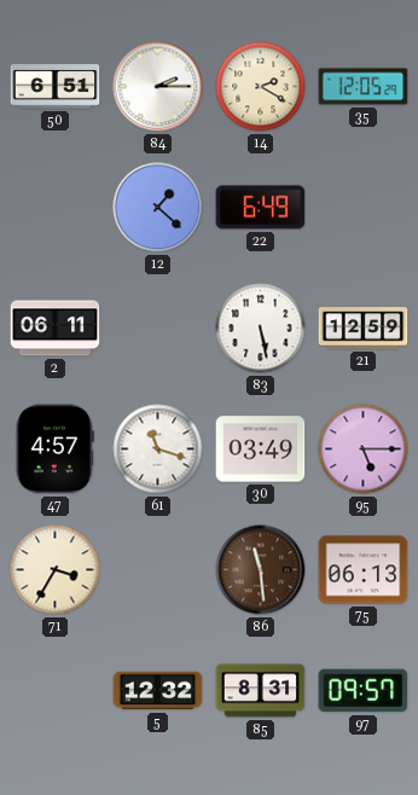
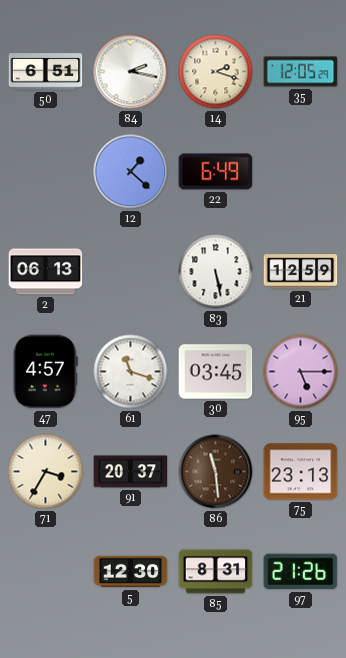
84: 2:15 -> 2:17 (131, 72)
14: 2:20 -> 2:18 (216, 72)
2: 06:11 -> 06:13 (46, 272)
30: 03:49 -> 03:45 (216, 372)
91: none -> 20:37 (131, 472)
75: 06:13 -> 23:13 (301, 472)
5: 12:32 -> 12:30 (131, 572)
97: 09:57 -> 21:26 (301, 572)
